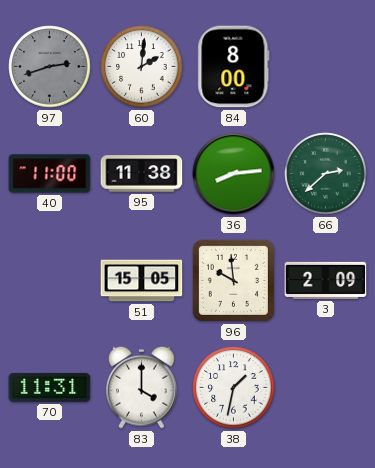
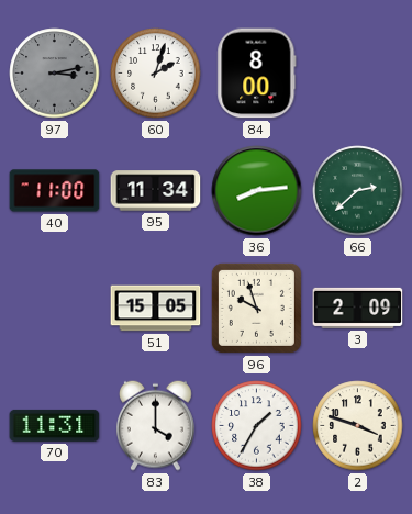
97: 2:42 -> 3:13 (55, 74)
60: 2:01 -> 2:03 (156, 74)
95: 11:38 -> 11:34 (156, 191)
96: 9:59 -> 9:57 (256, 308)
38: 1:32 -> 1:35 (257, 426)
2: none -> 3:48 (358, 426)
